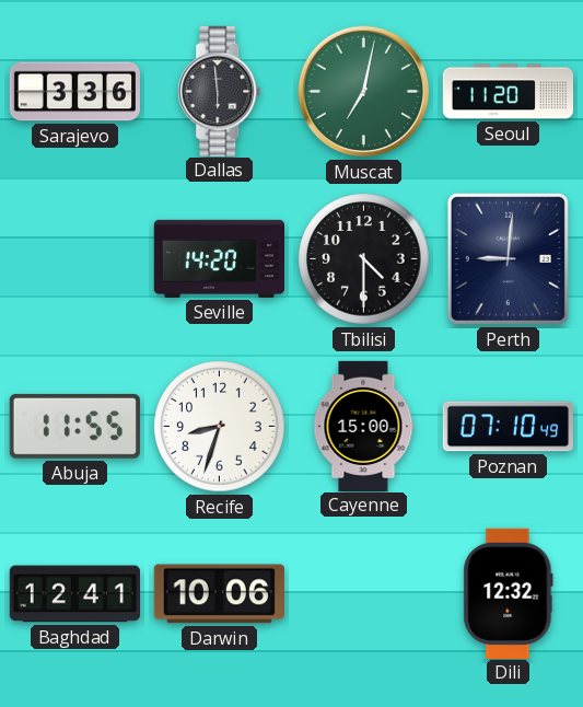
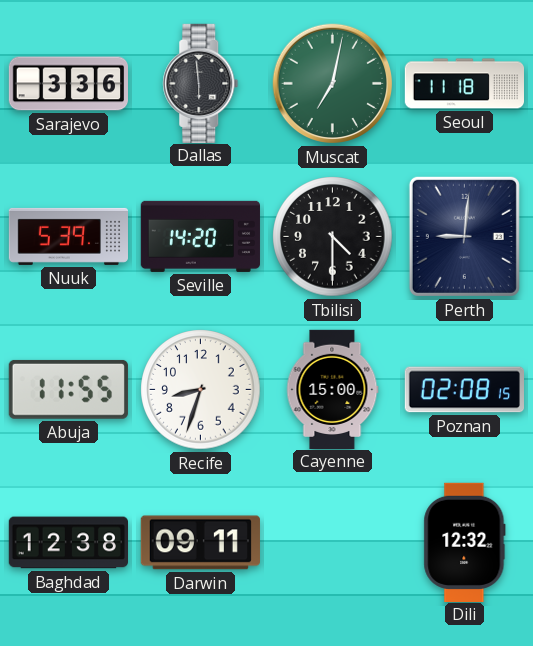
Seoul: 11:20 -> 11:18 (464, 84)
Nuuk: none -> 5:39 (68, 236)
Poznan: 07:10 -> 02:08 (464, 390)
Baghdad: 12:41 -> 12:38 (68, 543)
Darwin: 10:06 -> 09:11 (200, 543)
